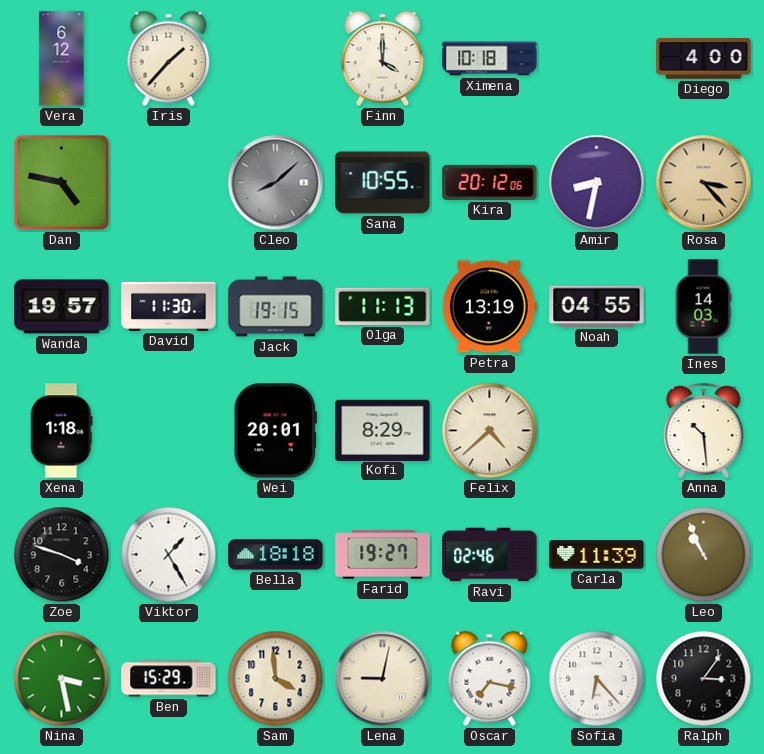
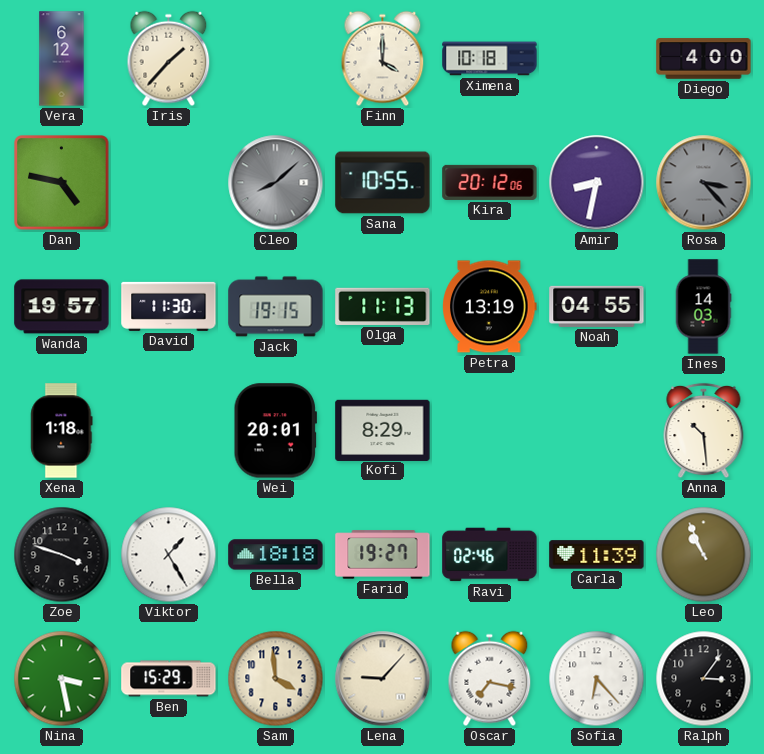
Rosa dial: champagne -> grey (704, 183)
Felix: 4:38 -> none (490, 431)
Lena: 9:02 -> 9:07 (383, 679)
